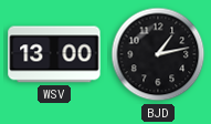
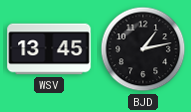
WSV: 13:00 -> 13:45 (49, 49)
